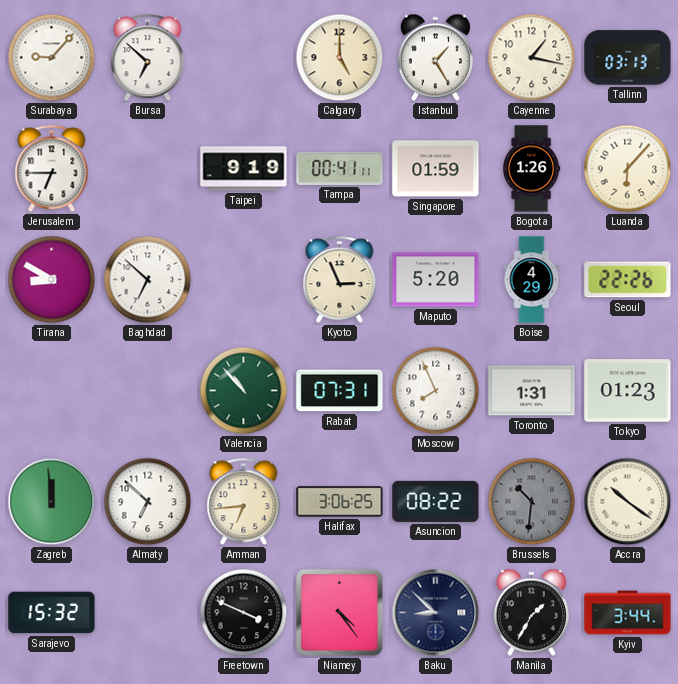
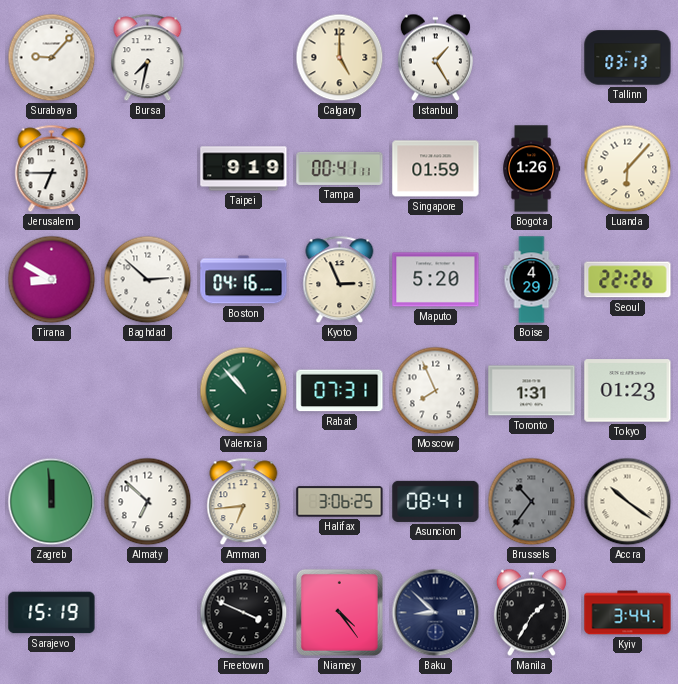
Bursa: 6:52 -> 7:32 (148, 58)
Cayenne: 1:17 -> none (532, 58)
Baghdad: 6:52 -> 2:52 (148, 280)
Boston: none -> 04:16 (244, 280)
Asuncion: 08:22 -> 08:41 (436, 501)
Brussels: 10:31 -> 10:36 (532, 502)
Sarajevo: 15:32 -> 15:19 (52, 613)
